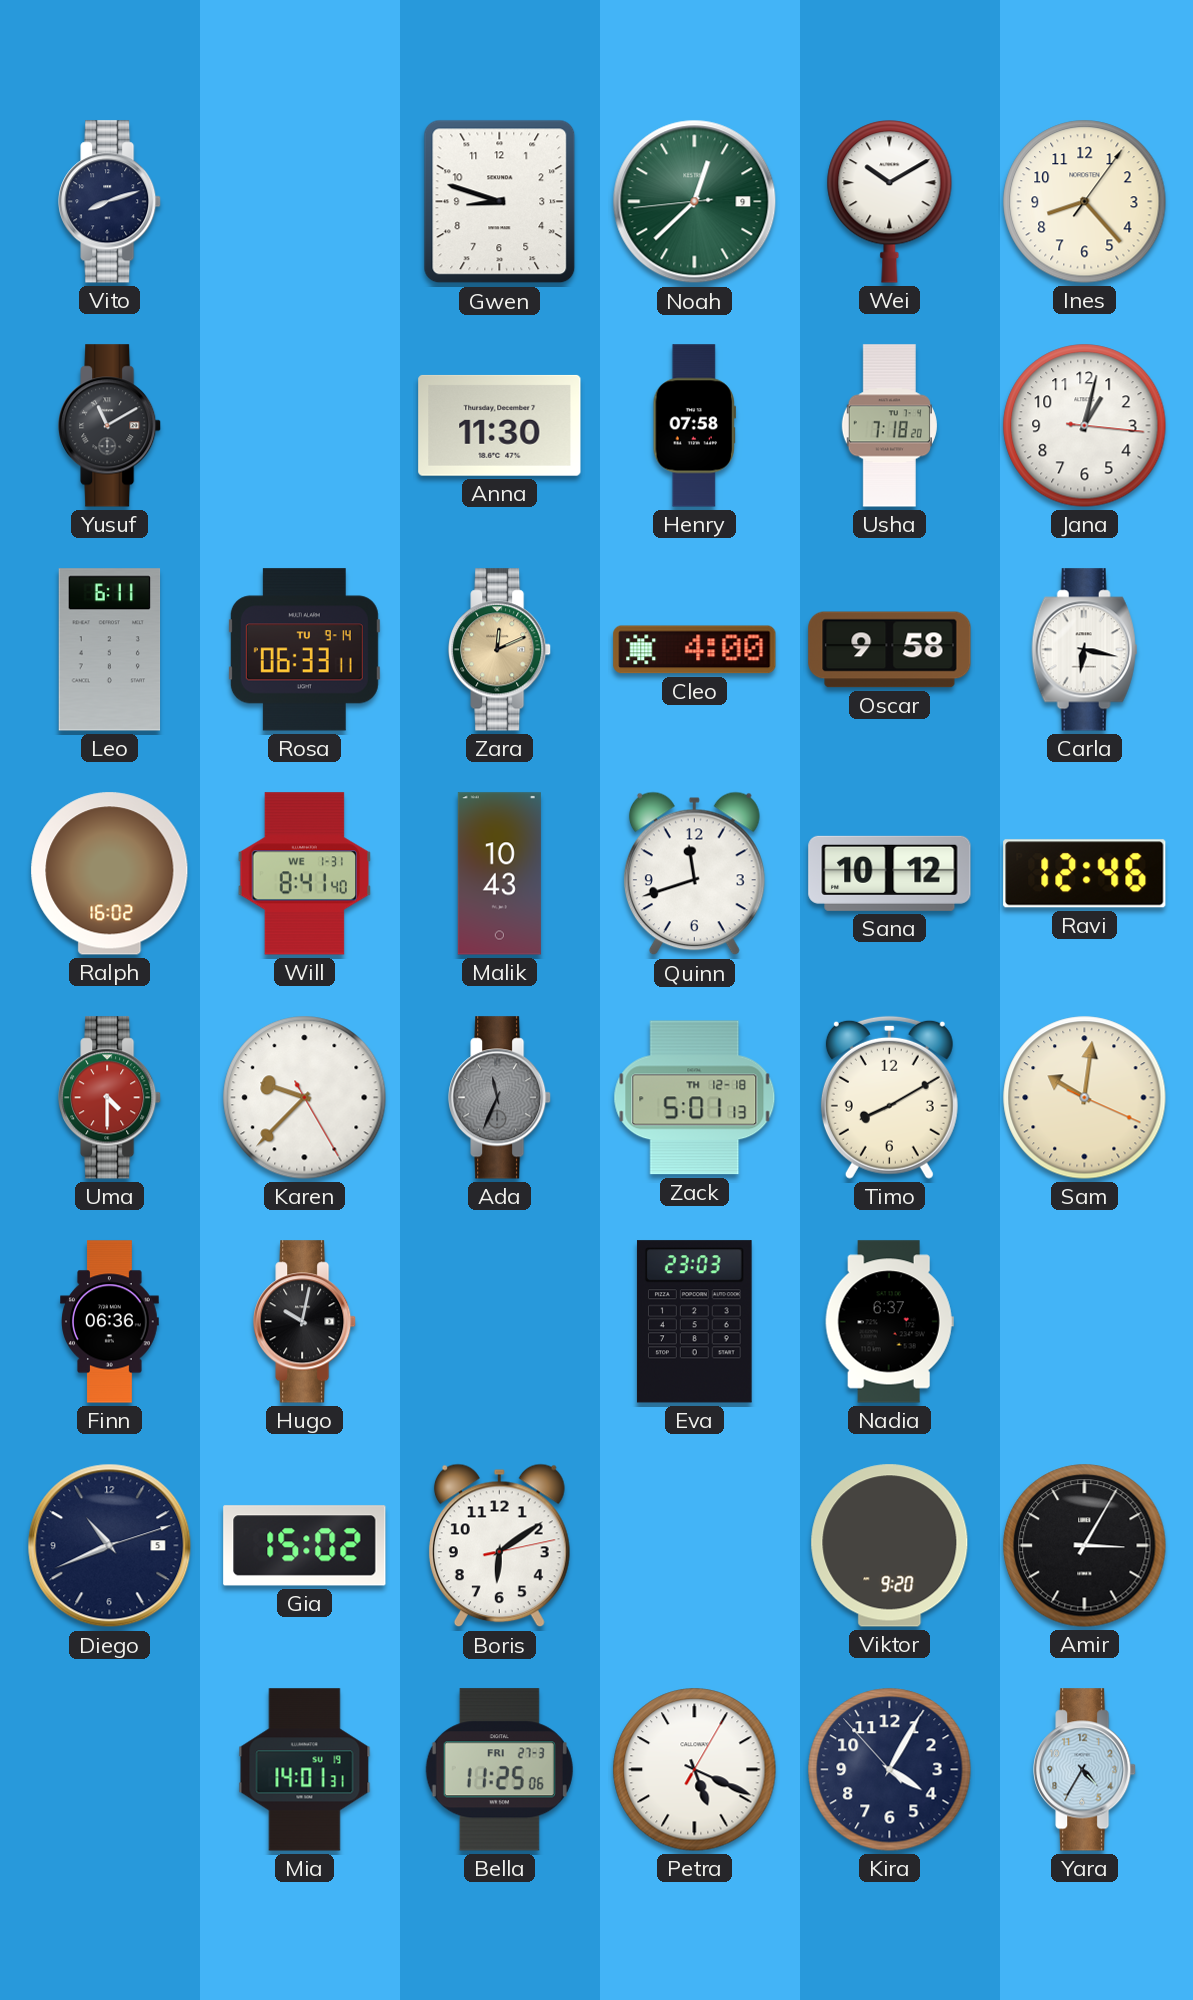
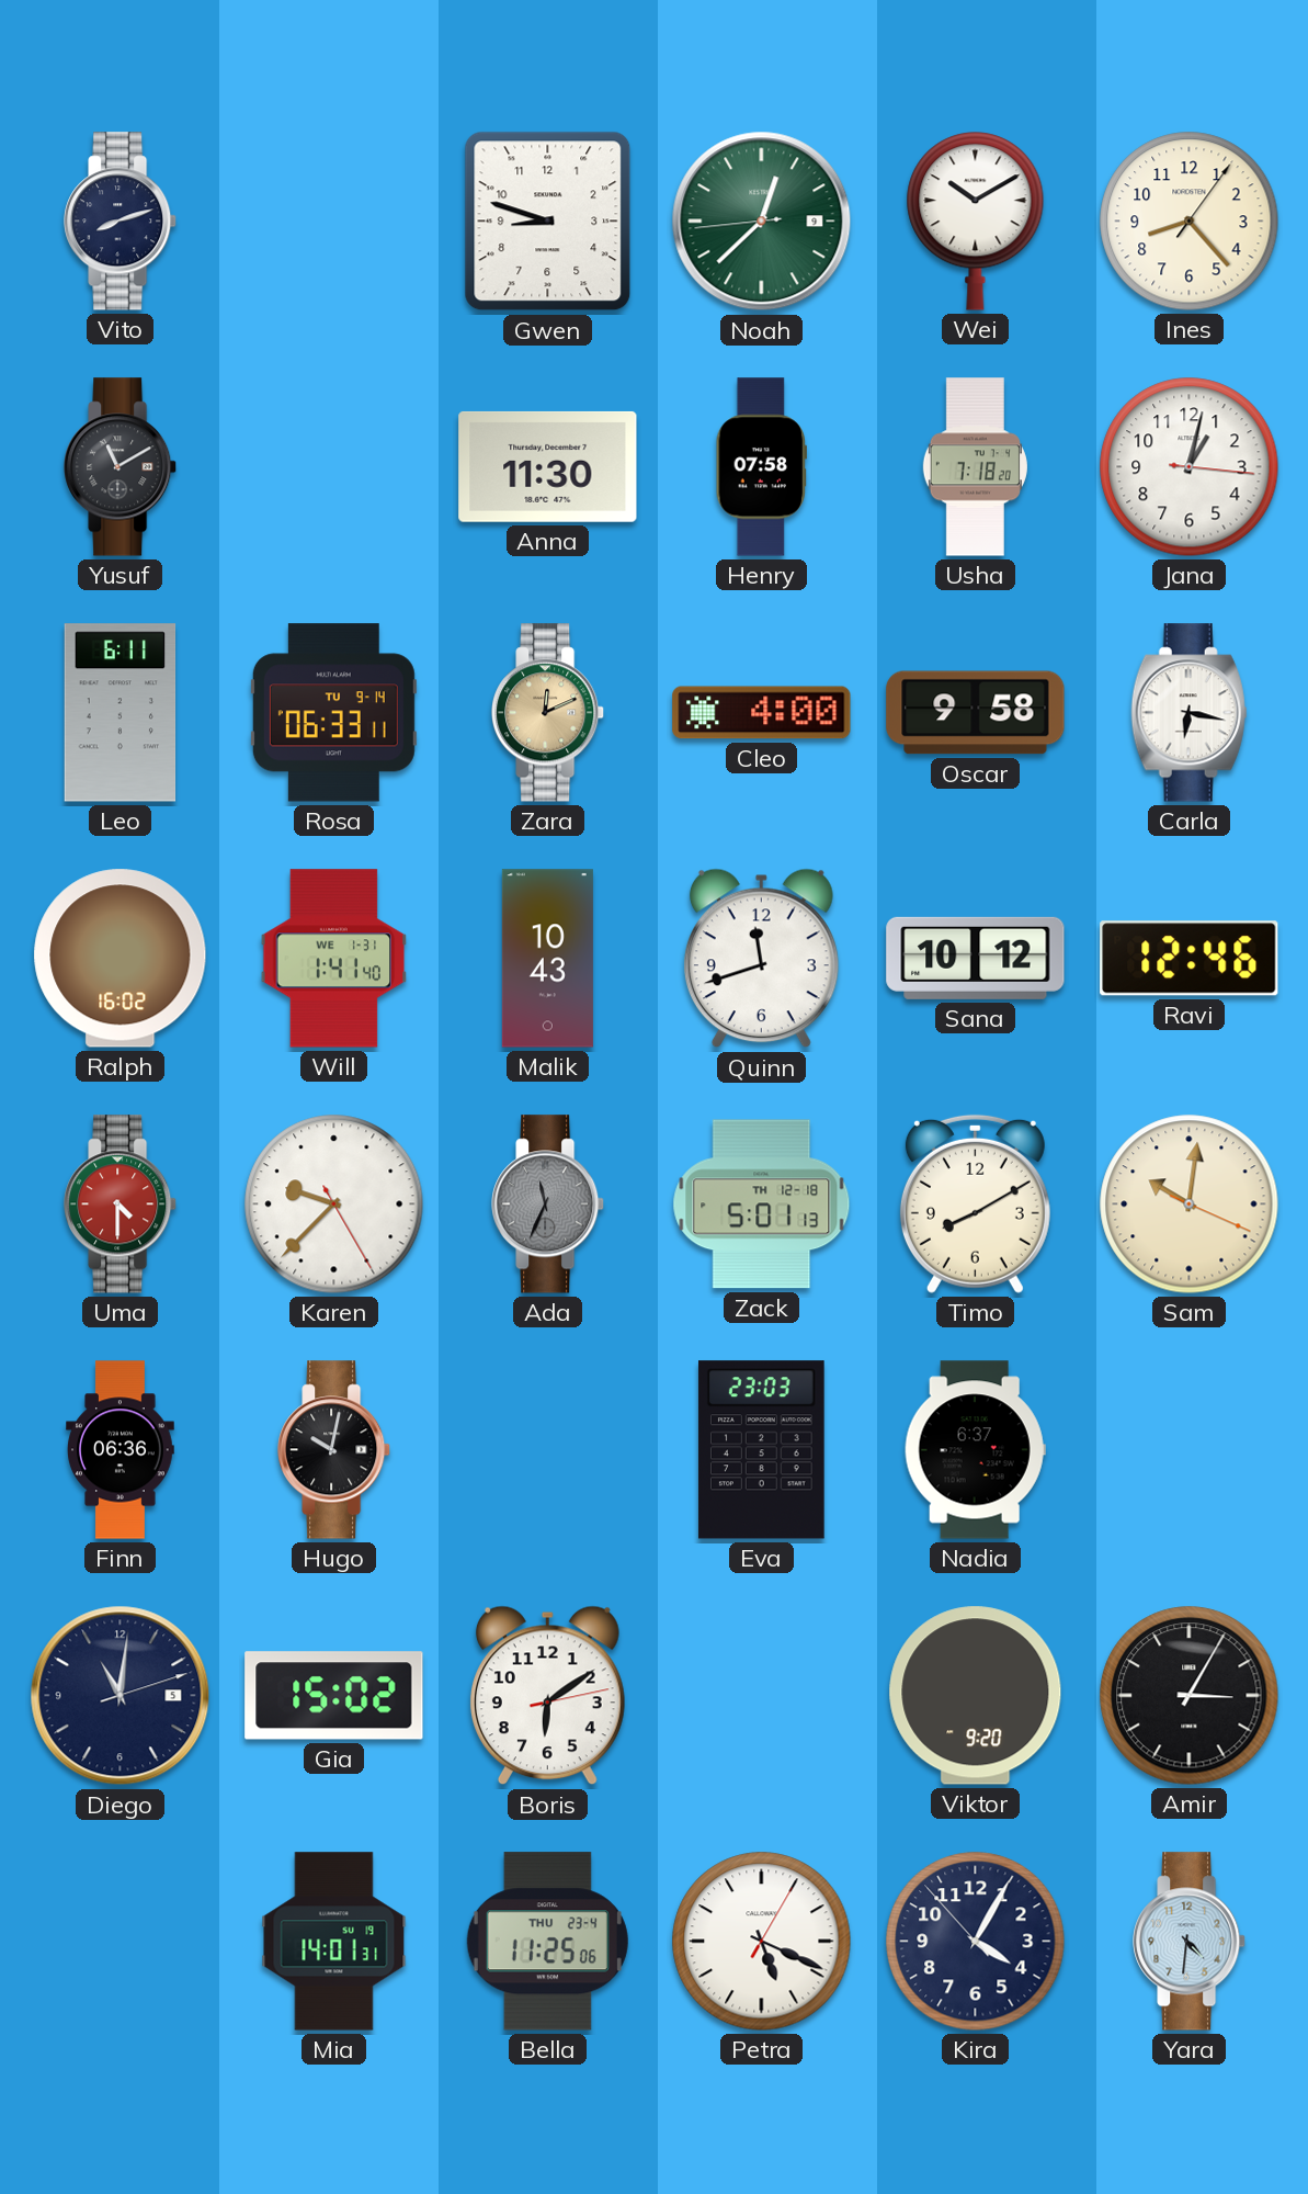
Will: 8:41 -> 1:41 (334, 959)
Diego: 10:41 -> 11:01 (121, 1696)
Bella date: FRI 27-3 -> THU 23-4 (547, 1942)
Yara: 4:35 -> 4:31 (1190, 1942)
